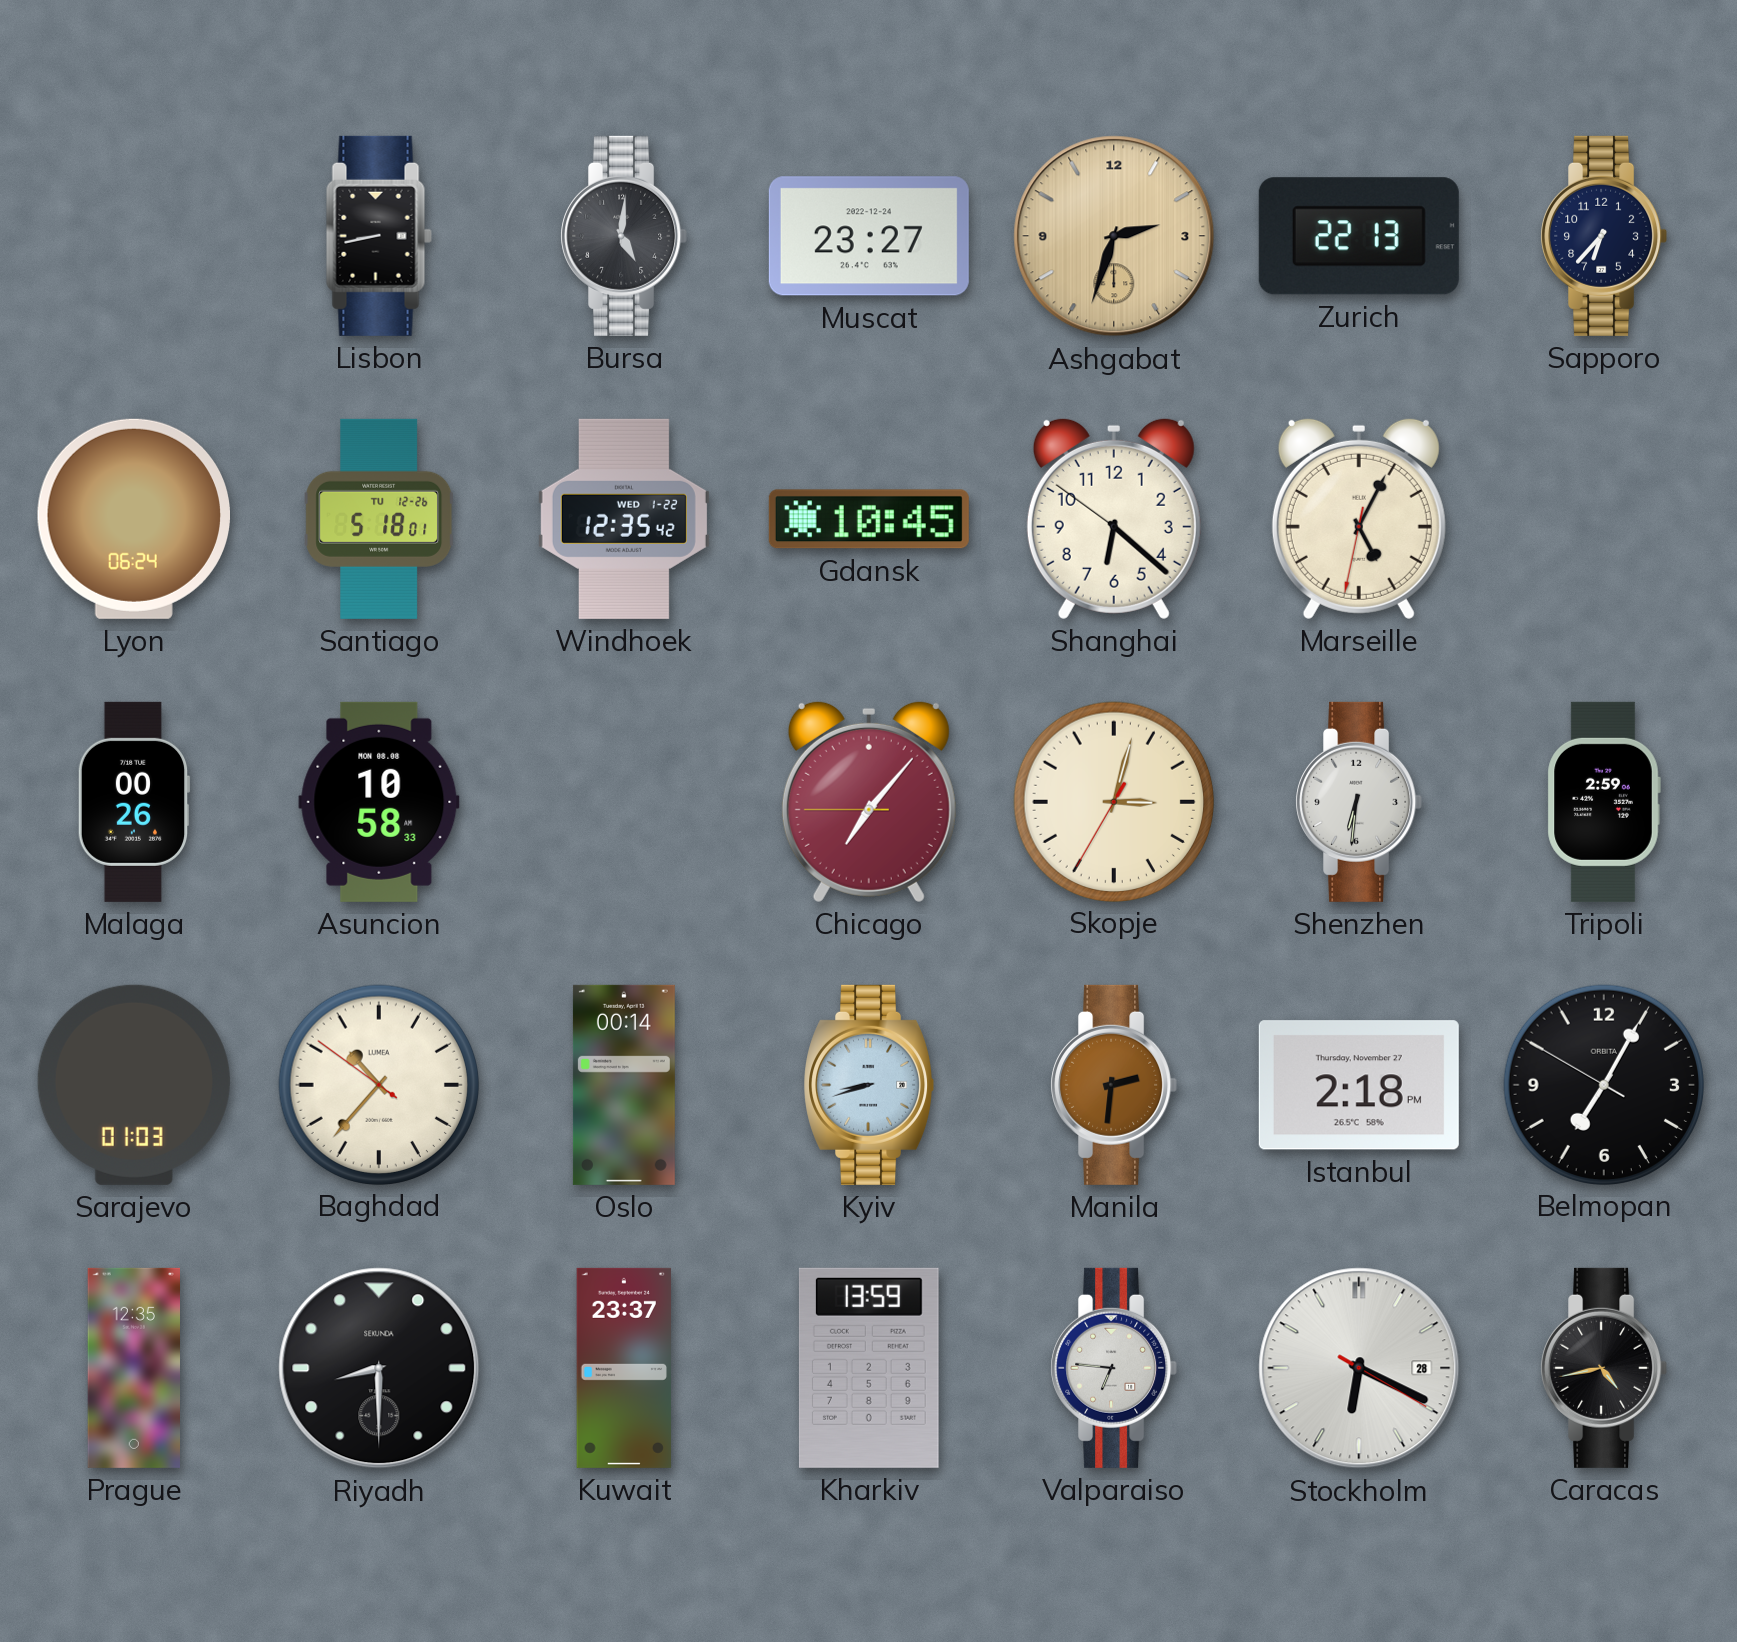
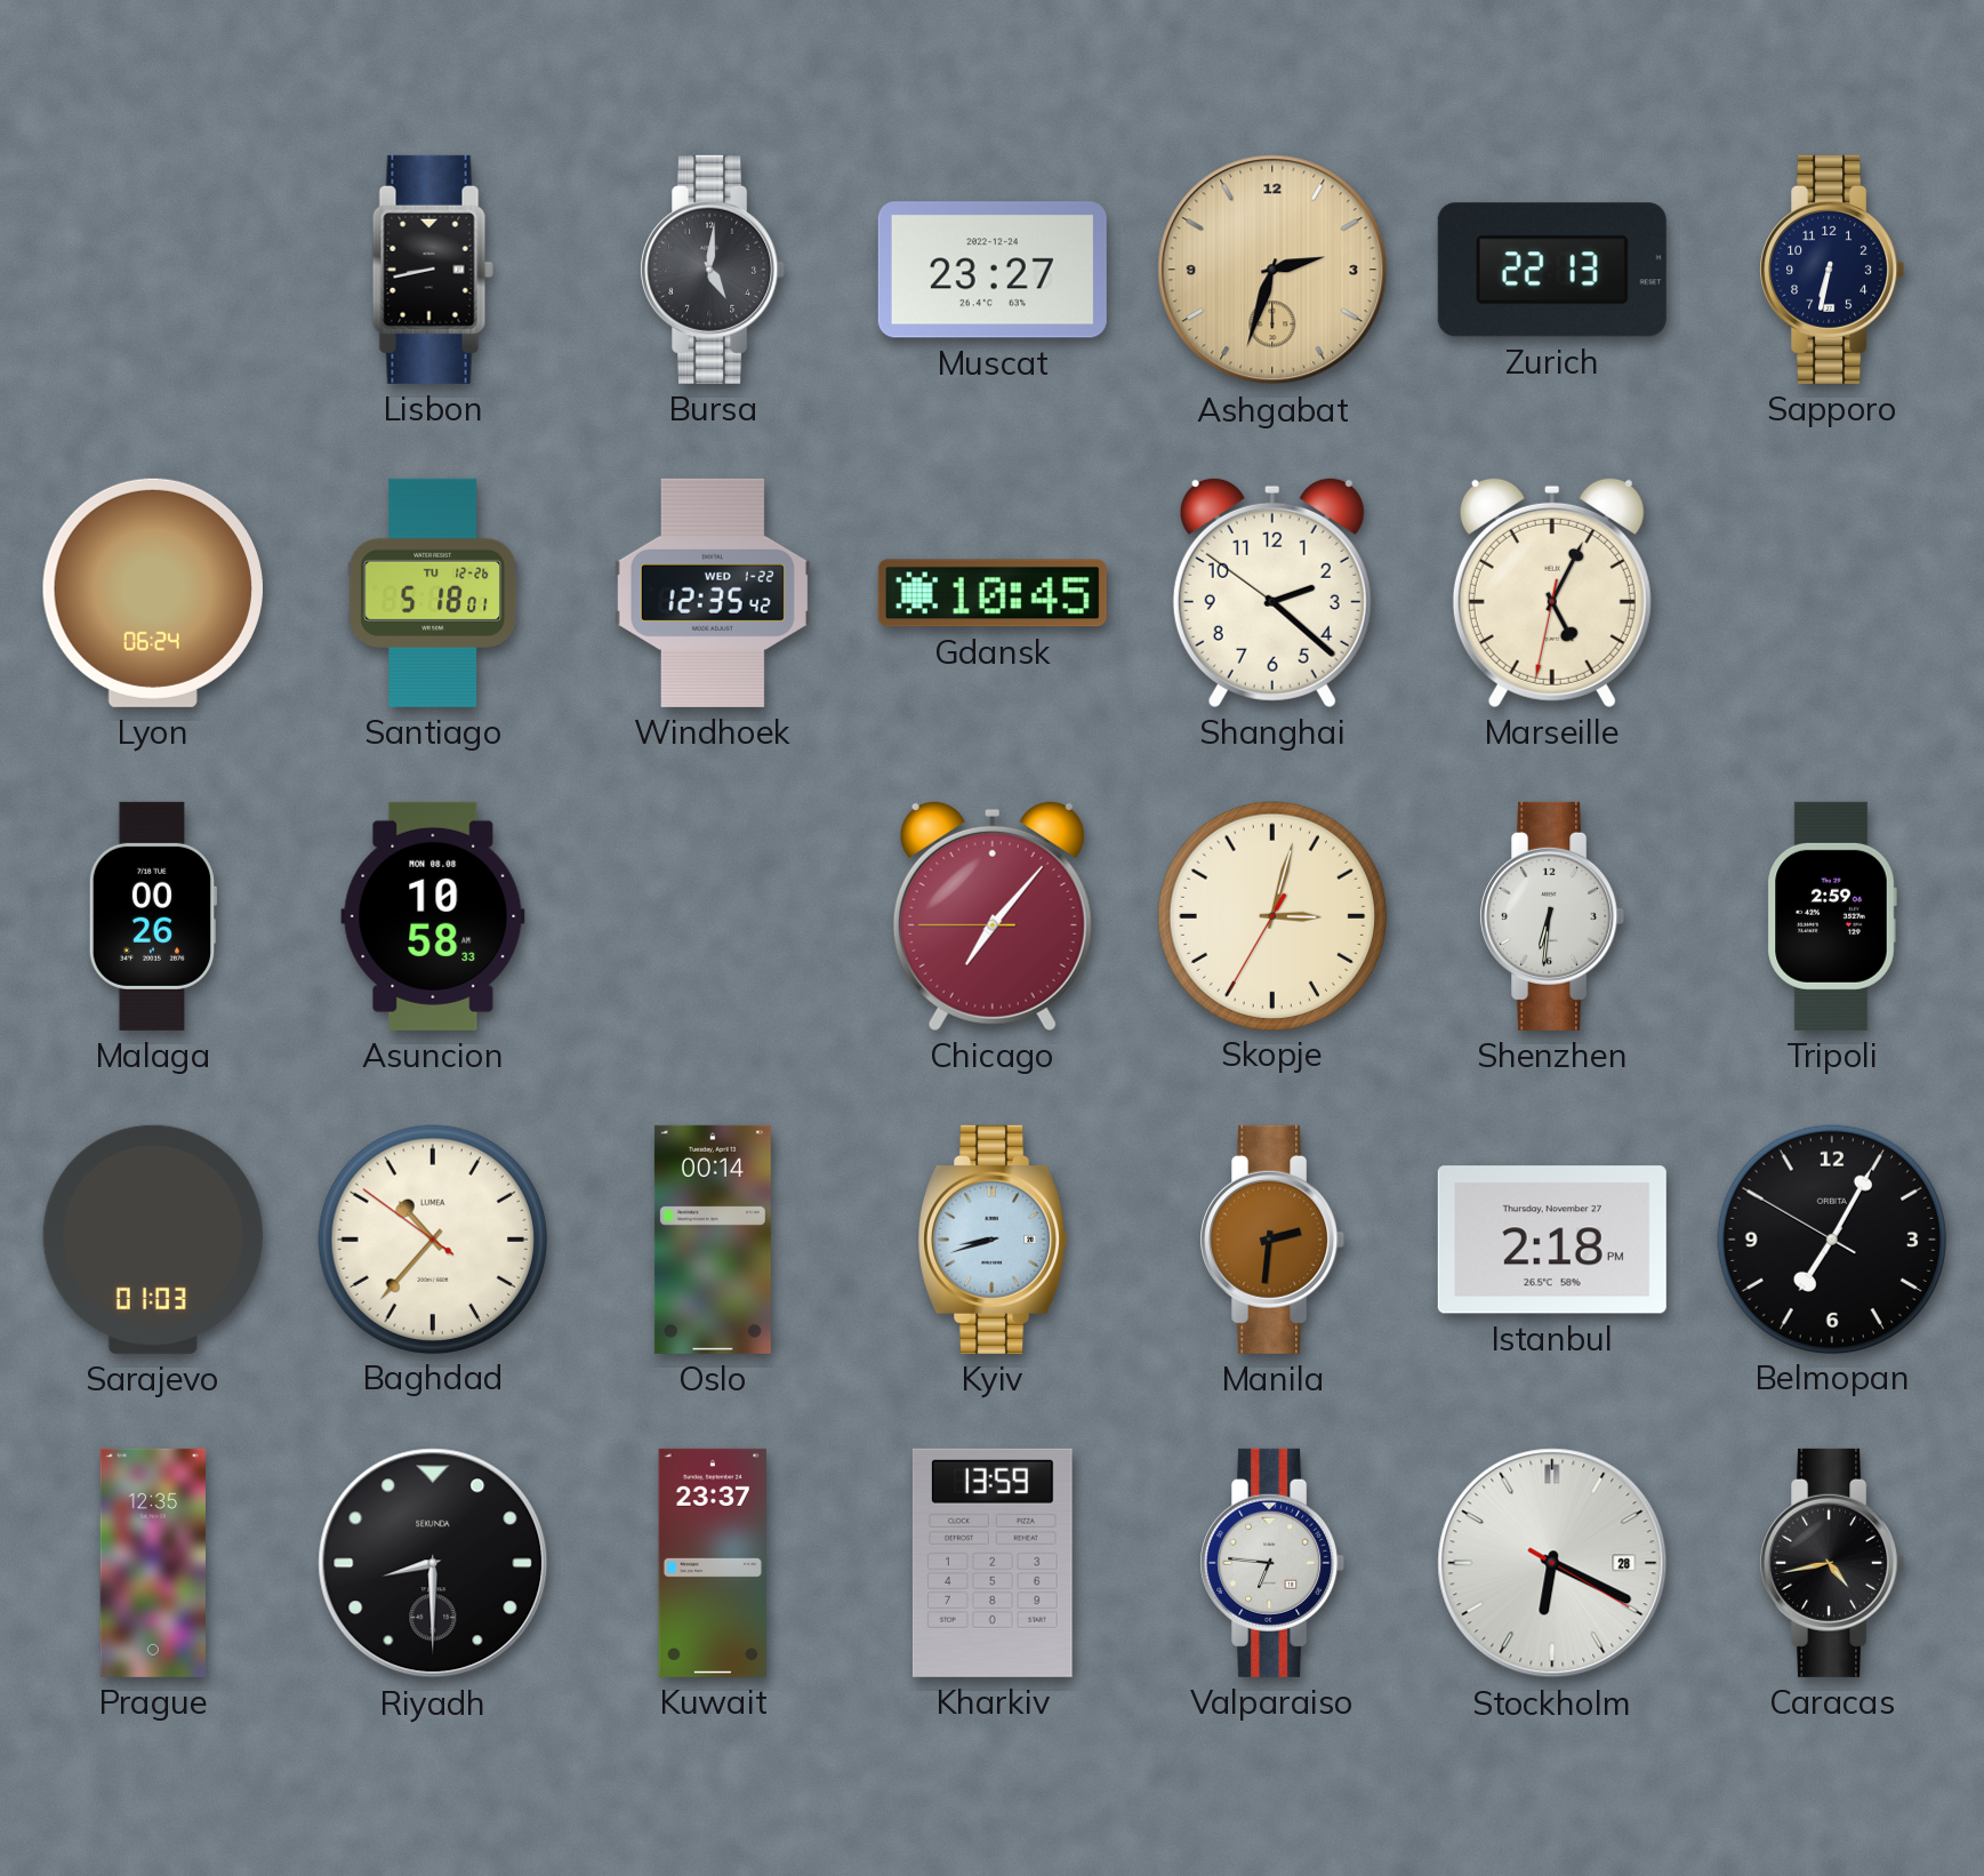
Sapporo: 6:37 -> 6:32 (1832, 270)
Shanghai: 6:21 -> 2:21 (1272, 592)
